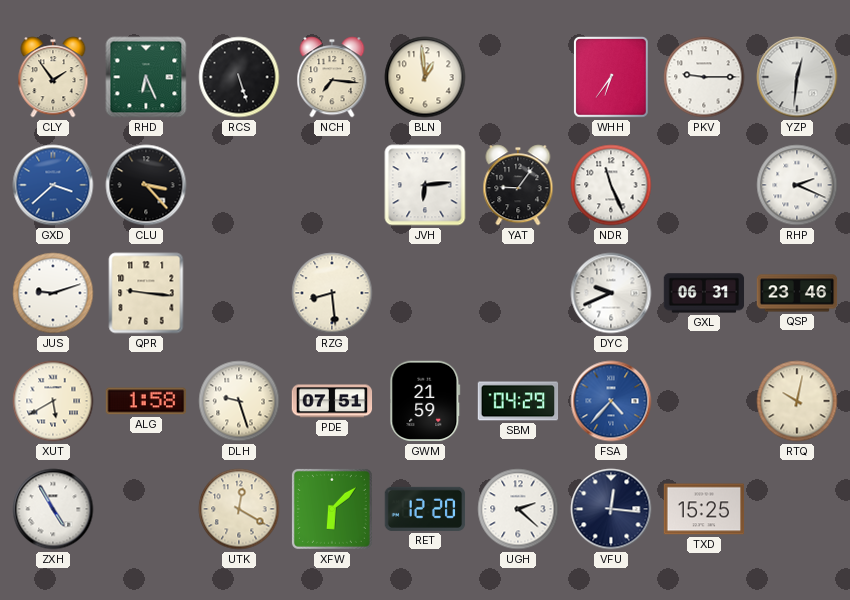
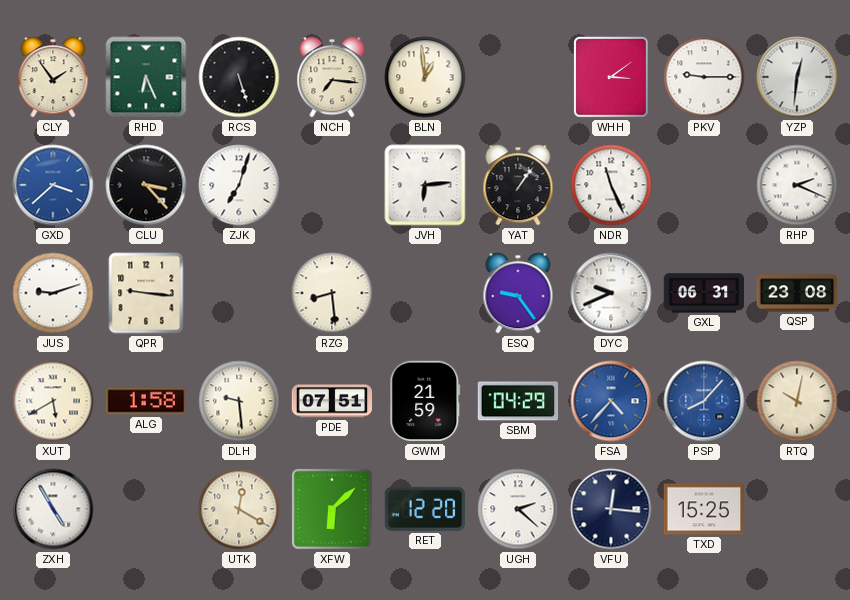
WHH: 6:36 -> 3:09 (612, 78)
ZJK: none -> 7:03 (239, 185)
YAT: 9:06 -> 1:06 (518, 185)
ESQ: none -> 9:24 (518, 293)
QSP: 23:46 -> 23:08 (797, 293)
DLH: 9:27 -> 9:29 (239, 401)
PSP: none -> 8:07 (704, 401)
